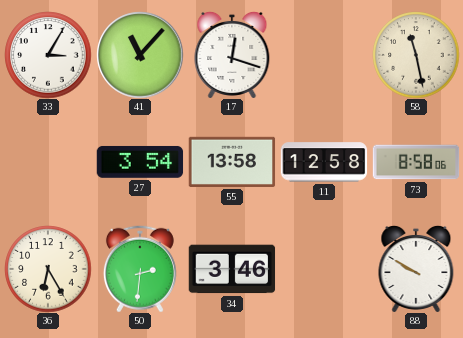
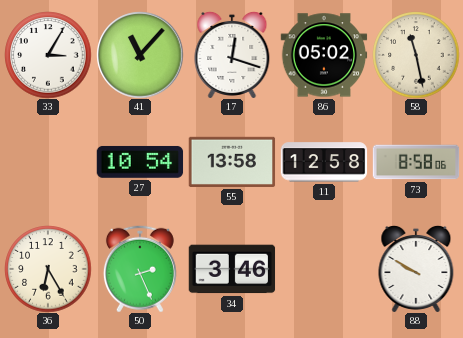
86: none -> 05:02 (324, 55)
27: 3:54 -> 10:54 (140, 162)
50: 2:31 -> 2:26 (140, 269)
